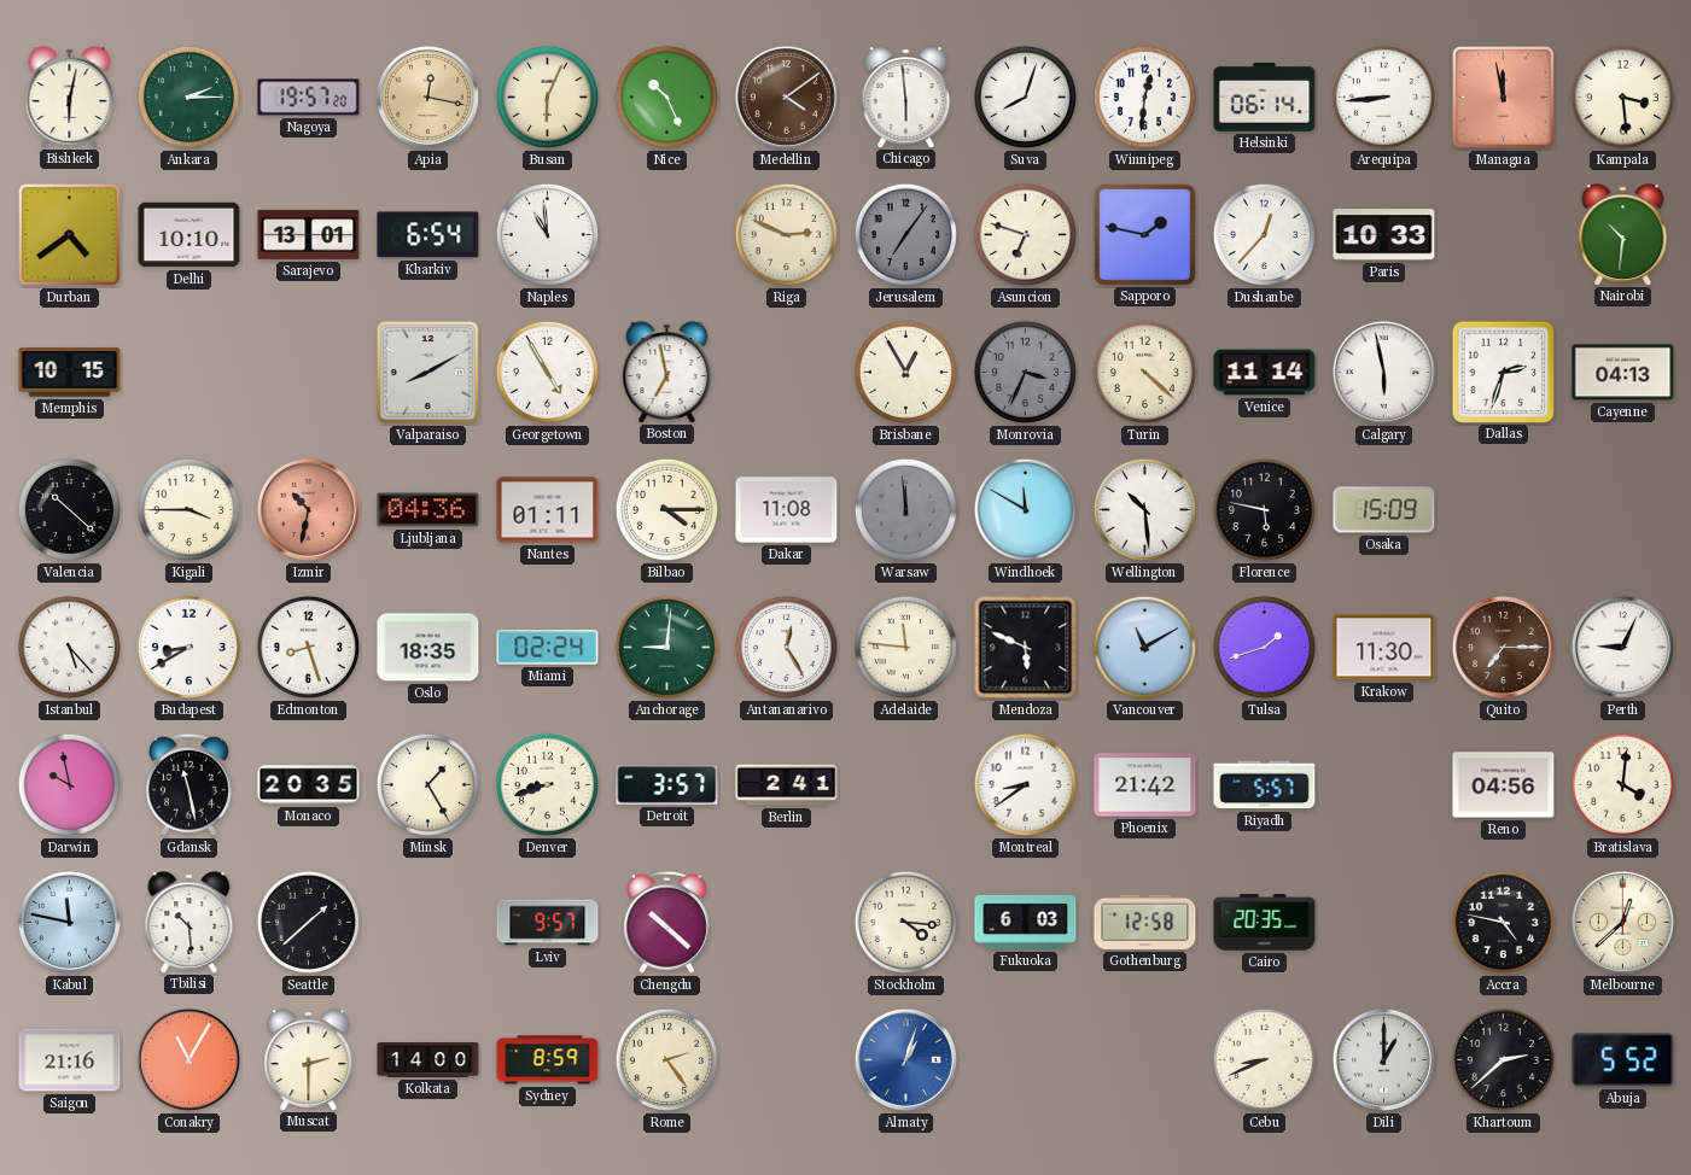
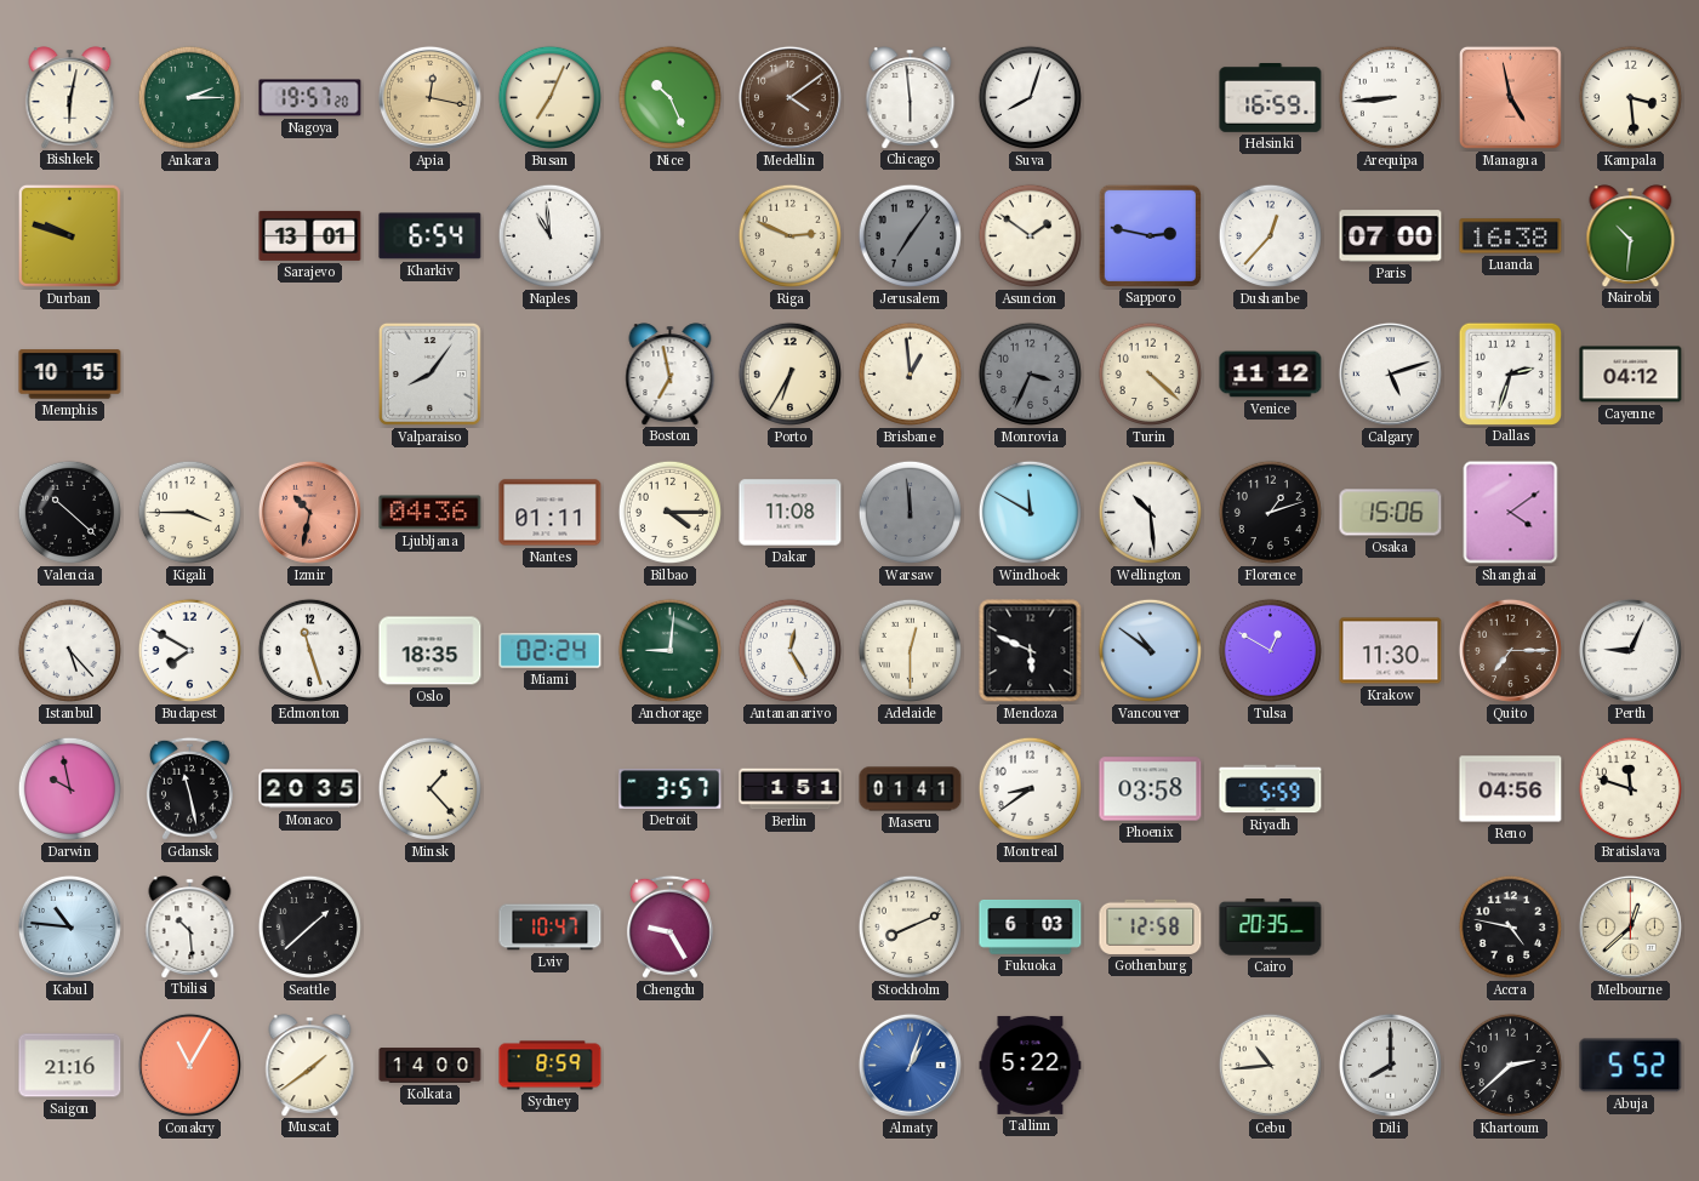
Busan: 6:04 -> 7:04 (549, 97)
Winnipeg: 12:31 -> none (1144, 97)
Helsinki: 06:14 -> 16:59 (1271, 98)
Managua: 11:58 -> 4:58 (1510, 97)
Durban: 4:39 -> 9:48 (69, 235)
Delhi: 10:10 -> none (189, 235)
Asuncion: 6:48 -> 1:51 (1030, 235)
Sapporo: 1:47 -> 2:47 (1150, 235)
Paris: 10:33 -> 07:00 (1391, 236)
Luanda: none -> 16:38 (1511, 236)
Valparaiso: 8:10 -> 8:06 (429, 373)
Georgetown: 4:55 -> none (547, 372)
Porto: none -> 6:35 (789, 373)
Brisbane: 12:55 -> 12:59 (910, 373)
Venice: 11:14 -> 11:12 (1271, 375)
Calgary: 5:58 -> 5:12 (1390, 373)
Cayenne: 04:13 -> 04:12 (1631, 375)
Florence: 5:47 -> 1:12 (1270, 512)
Osaka: 15:09 -> 15:06 (1391, 513)
Shanghai: none -> 4:09 (1511, 513)
Budapest: 8:40 -> 7:50 (189, 650)
Edmonton: 8:27 -> 11:27 (309, 650)
Adelaide: 11:46 -> 12:30 (910, 650)
Vancouver: 11:10 -> 10:51 (1150, 650)
Tulsa: 1:42 -> 12:50 (1270, 650)
Minsk: 1:25 -> 1:23 (429, 788)
Denver: 8:42 -> none (547, 784)
Berlin: 2:41 -> 1:51 (791, 789)
Maseru: none -> 01:41 (911, 789)
Phoenix: 21:42 -> 03:58 (1151, 789)
Riyadh: 5:57 -> 5:59 (1271, 789)
Bratislava: 4:01 -> 11:48 (1630, 788)
Kabul: 11:47 -> 10:46 (69, 926)
Lviv: 9:57 -> 10:47 (551, 928)
Chengdu: 10:22 -> 9:25 (669, 926)
Stockholm: 4:16 -> 8:11 (910, 926)
Muscat: 2:30 -> 1:39 (310, 1065)
Rome: 2:24 -> none (666, 1059)
Tallinn: none -> 5:22 (1031, 1065)
Cebu: 8:41 -> 10:44 (1270, 1065)
Dili: 1:00 -> 8:00 (1390, 1065)
